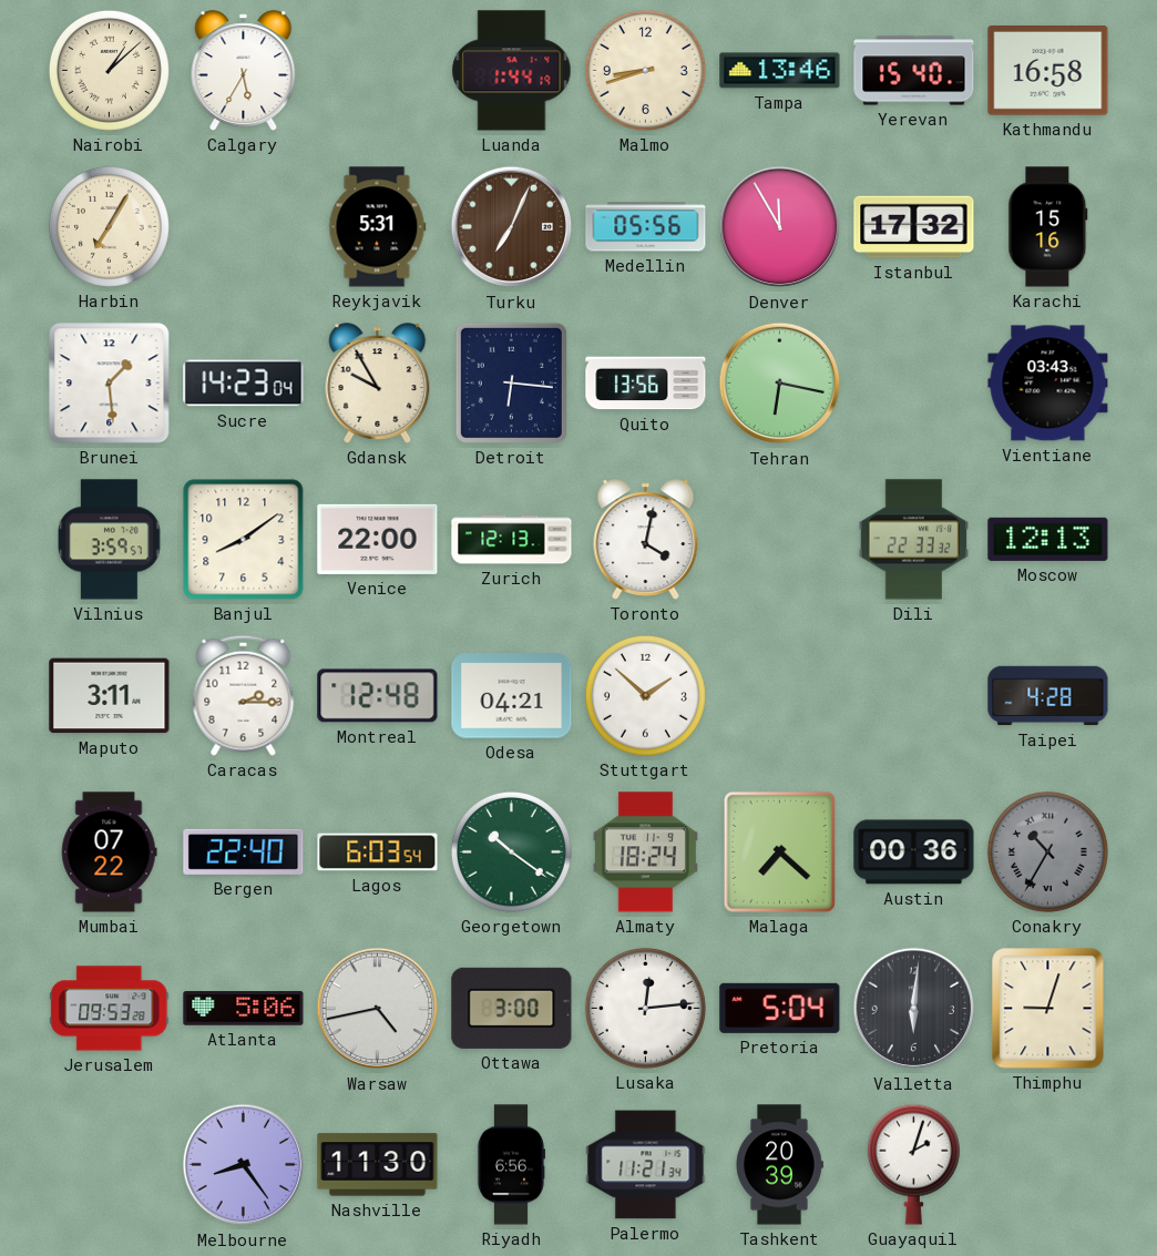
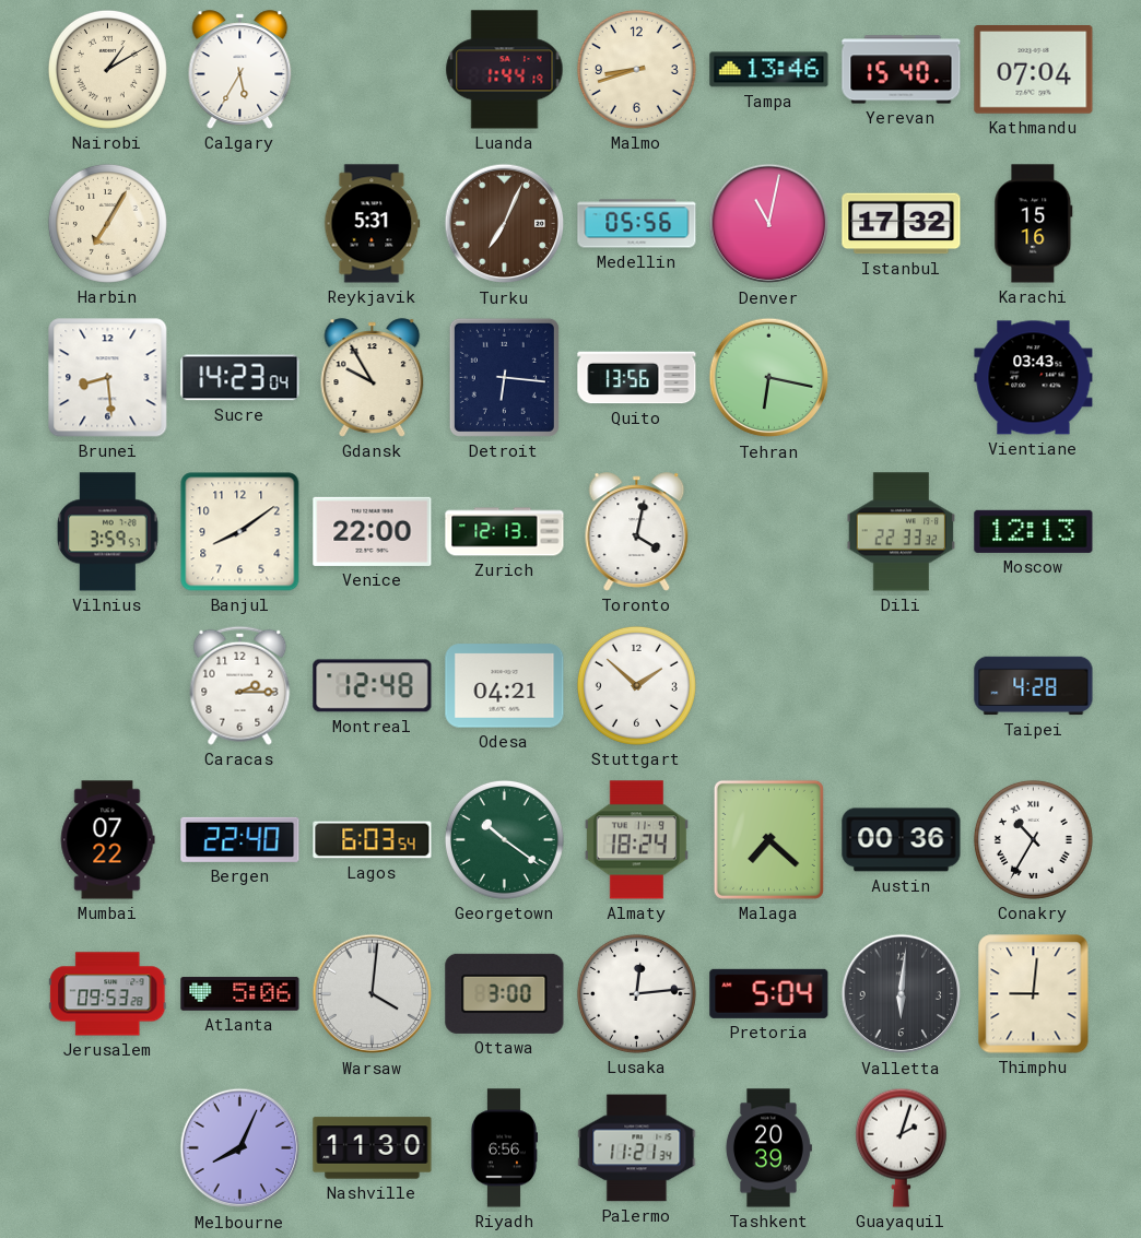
Nairobi: 1:08 -> 1:10 (107, 69)
Kathmandu: 16:58 -> 07:04 (1034, 70)
Denver: 11:55 -> 11:02 (769, 224)
Brunei: 1:29 -> 8:29 (108, 378)
Maputo: 3:11 -> none (110, 696)
Conakry dial: grey -> white (1033, 839)
Warsaw: 4:43 -> 4:01 (373, 994)
Thimphu: 9:03 -> 9:01 (1034, 994)
Melbourne: 8:24 -> 8:04 (240, 1148)
